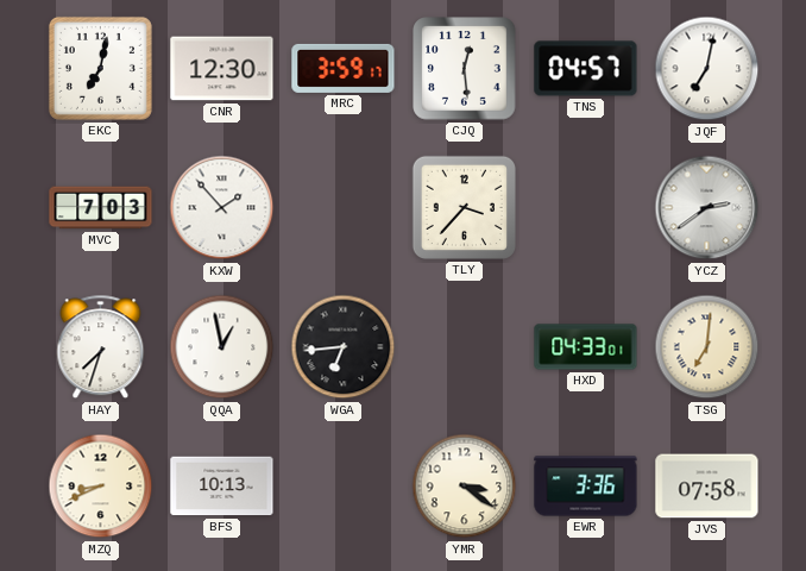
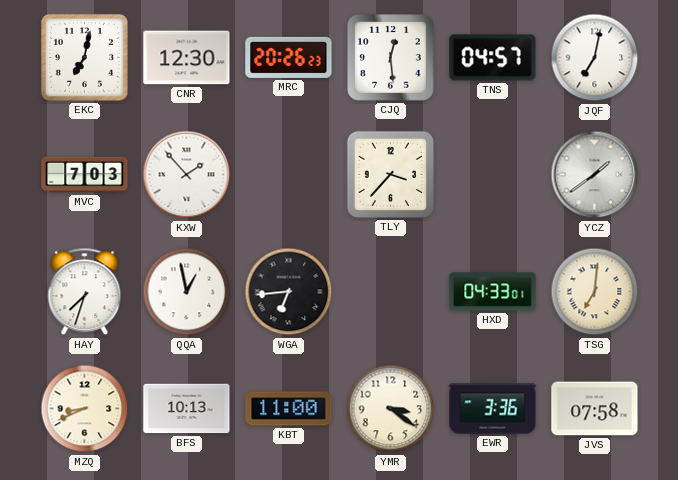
MRC: 3:59 -> 20:26 (289, 57)
YCZ: 2:39 -> 1:39 (595, 175)
KBT: none -> 11:00 (289, 409)
